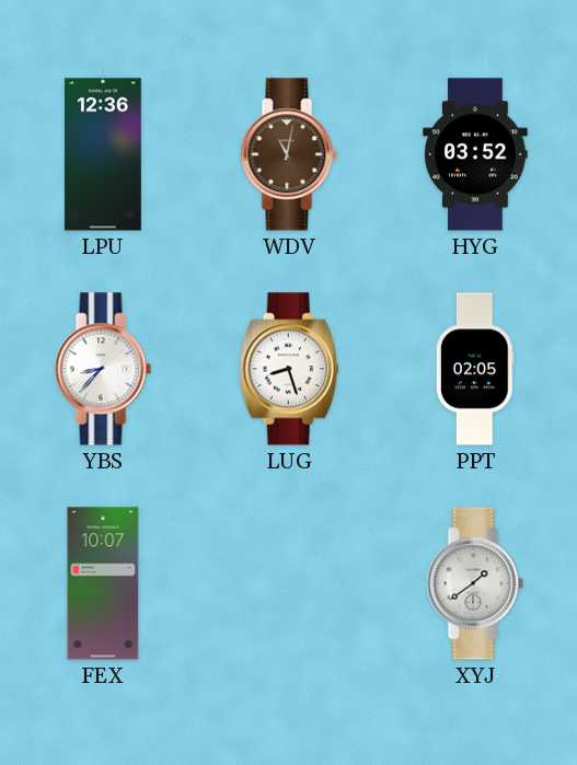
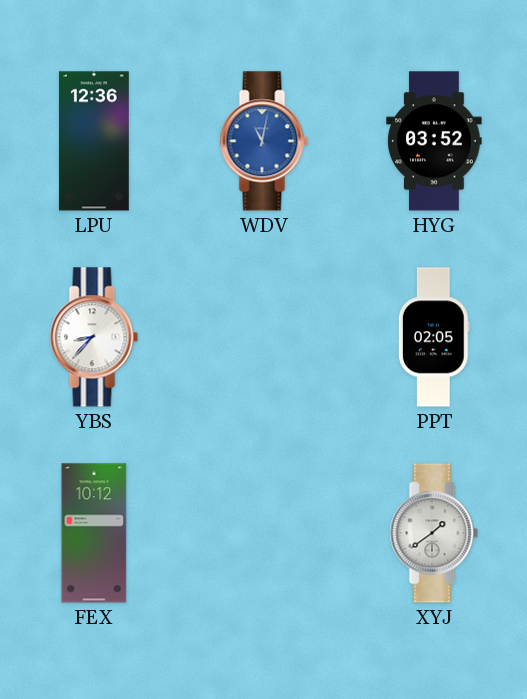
WDV dial: brown -> blue (264, 141)
LUG: 8:27 -> none (289, 369)
FEX: 10:07 -> 10:12 (94, 533)
